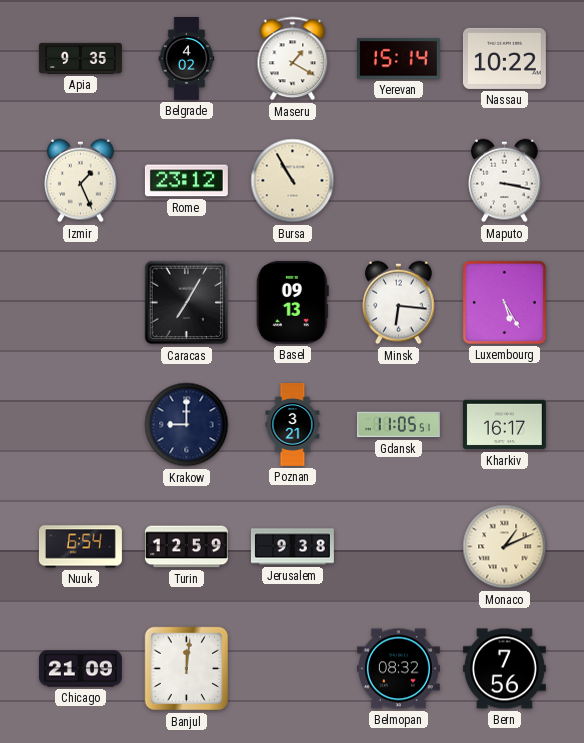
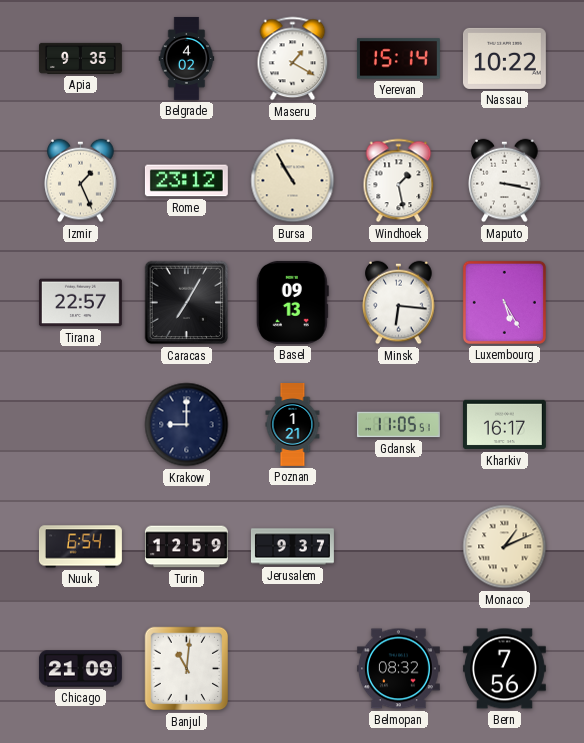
Windhoek: none -> 1:28 (399, 181)
Tirana: none -> 22:57 (80, 303)
Poznan: 3:21 -> 1:21 (293, 425)
Jerusalem: 9:38 -> 9:37 (293, 547)
Banjul: 12:01 -> 11:01 (187, 669)
